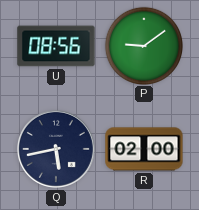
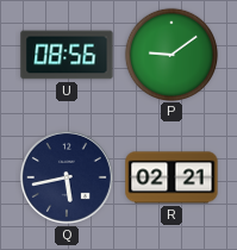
R: 02:00 -> 02:21 (171, 177)
